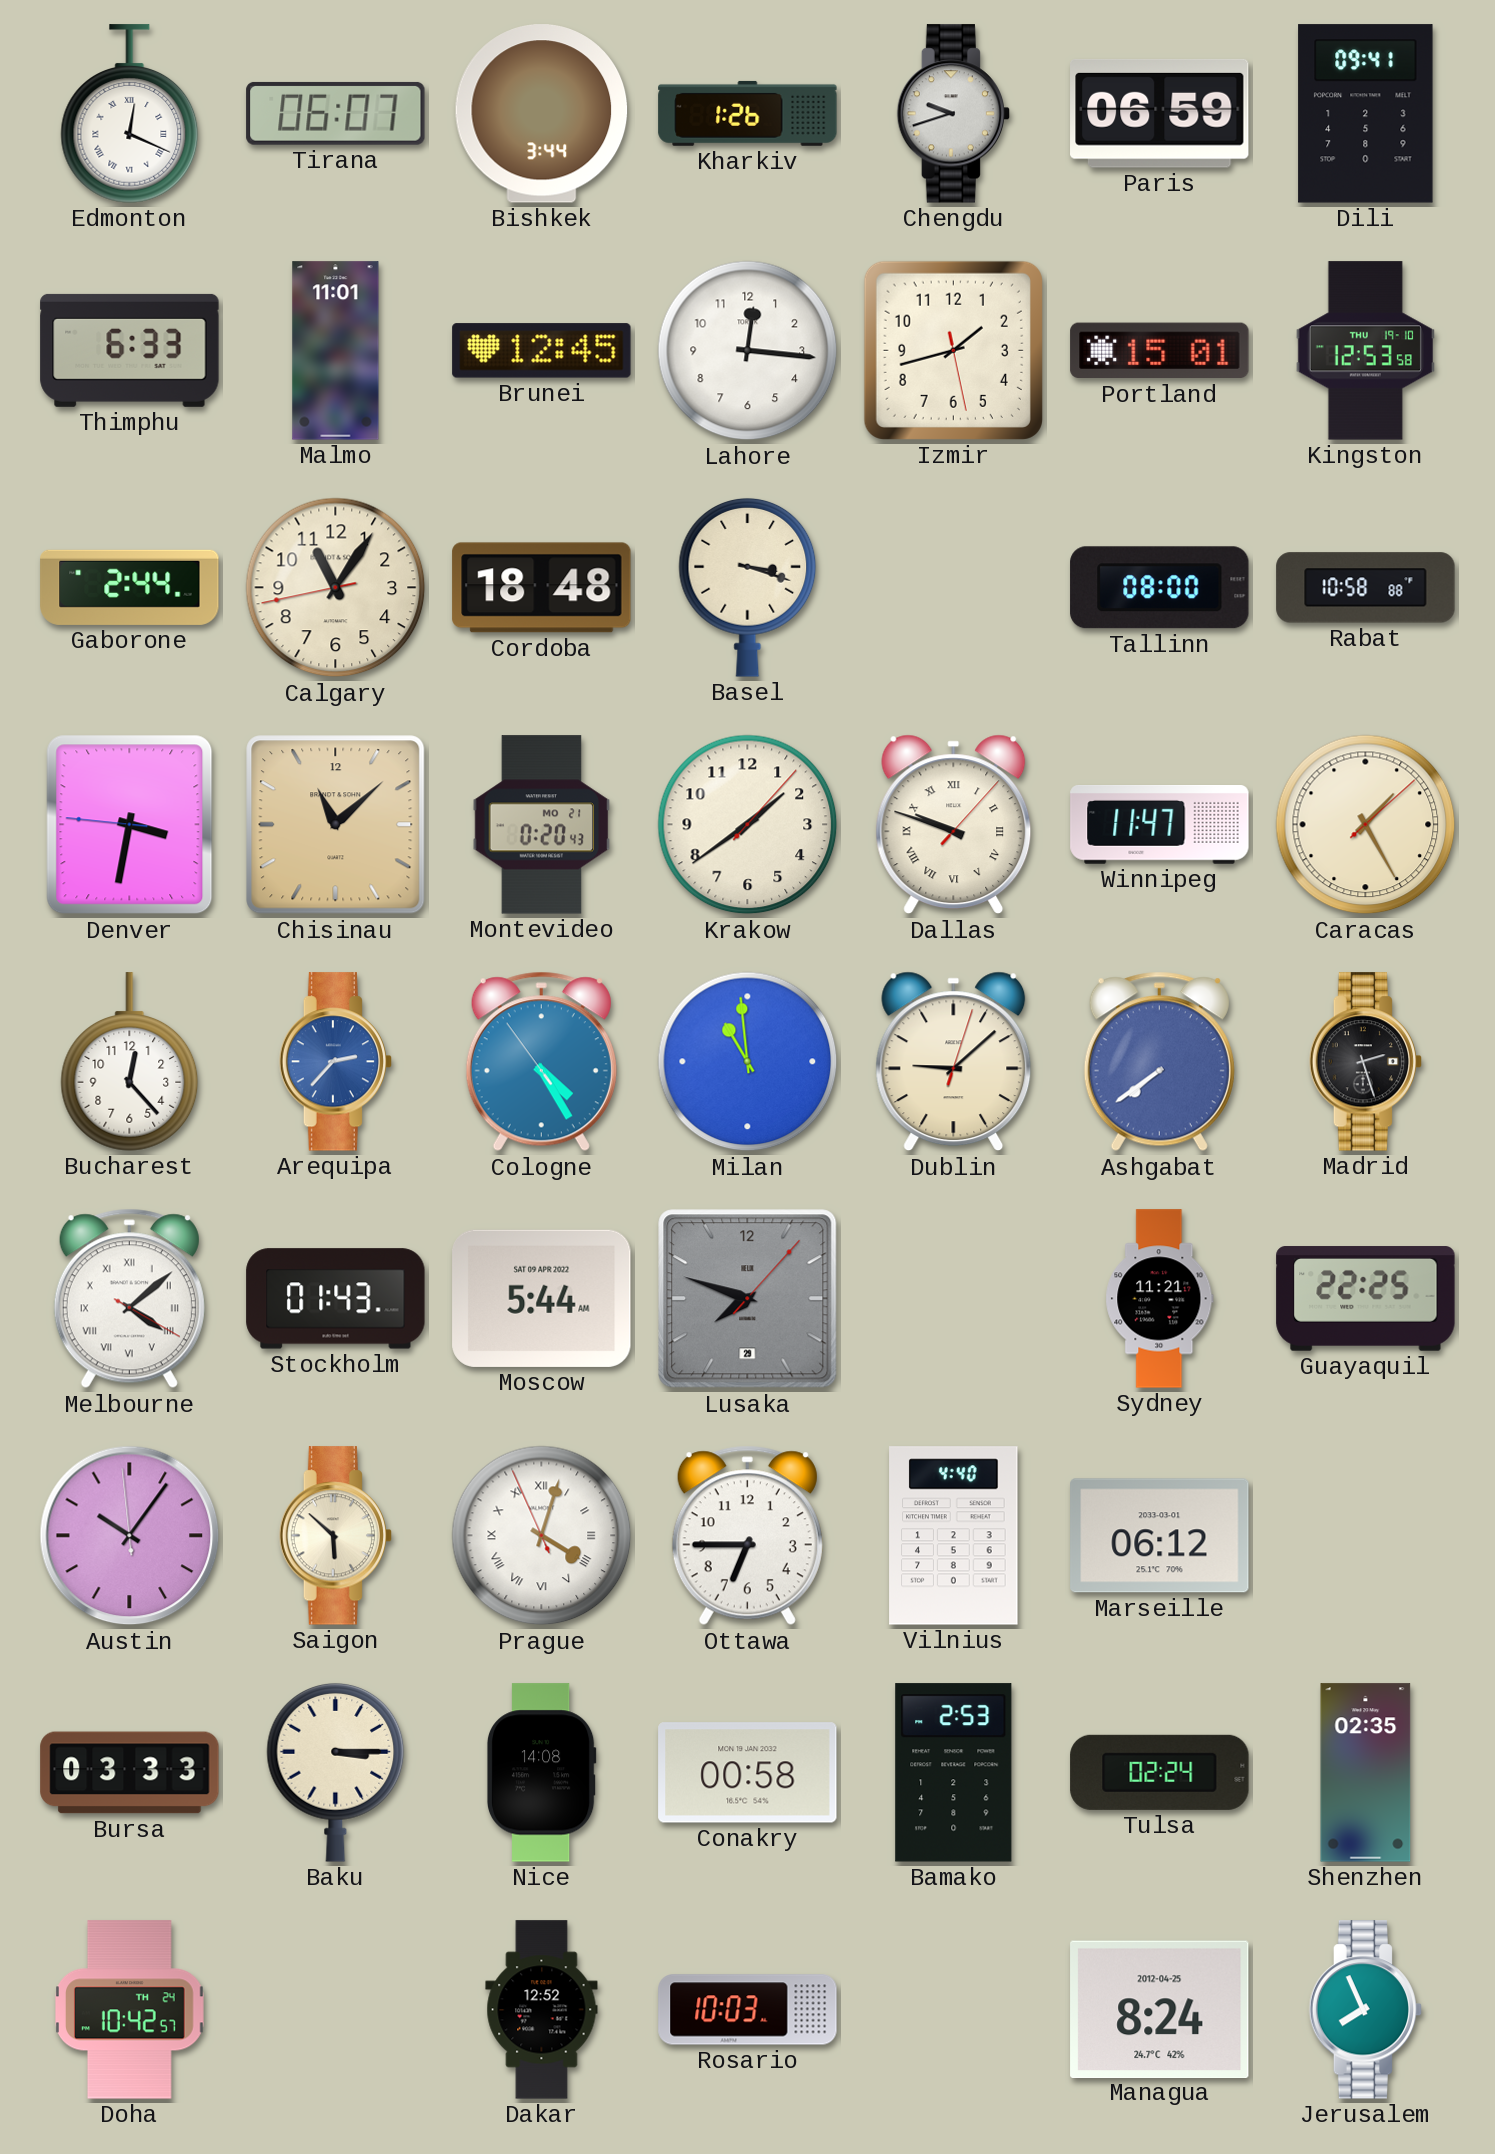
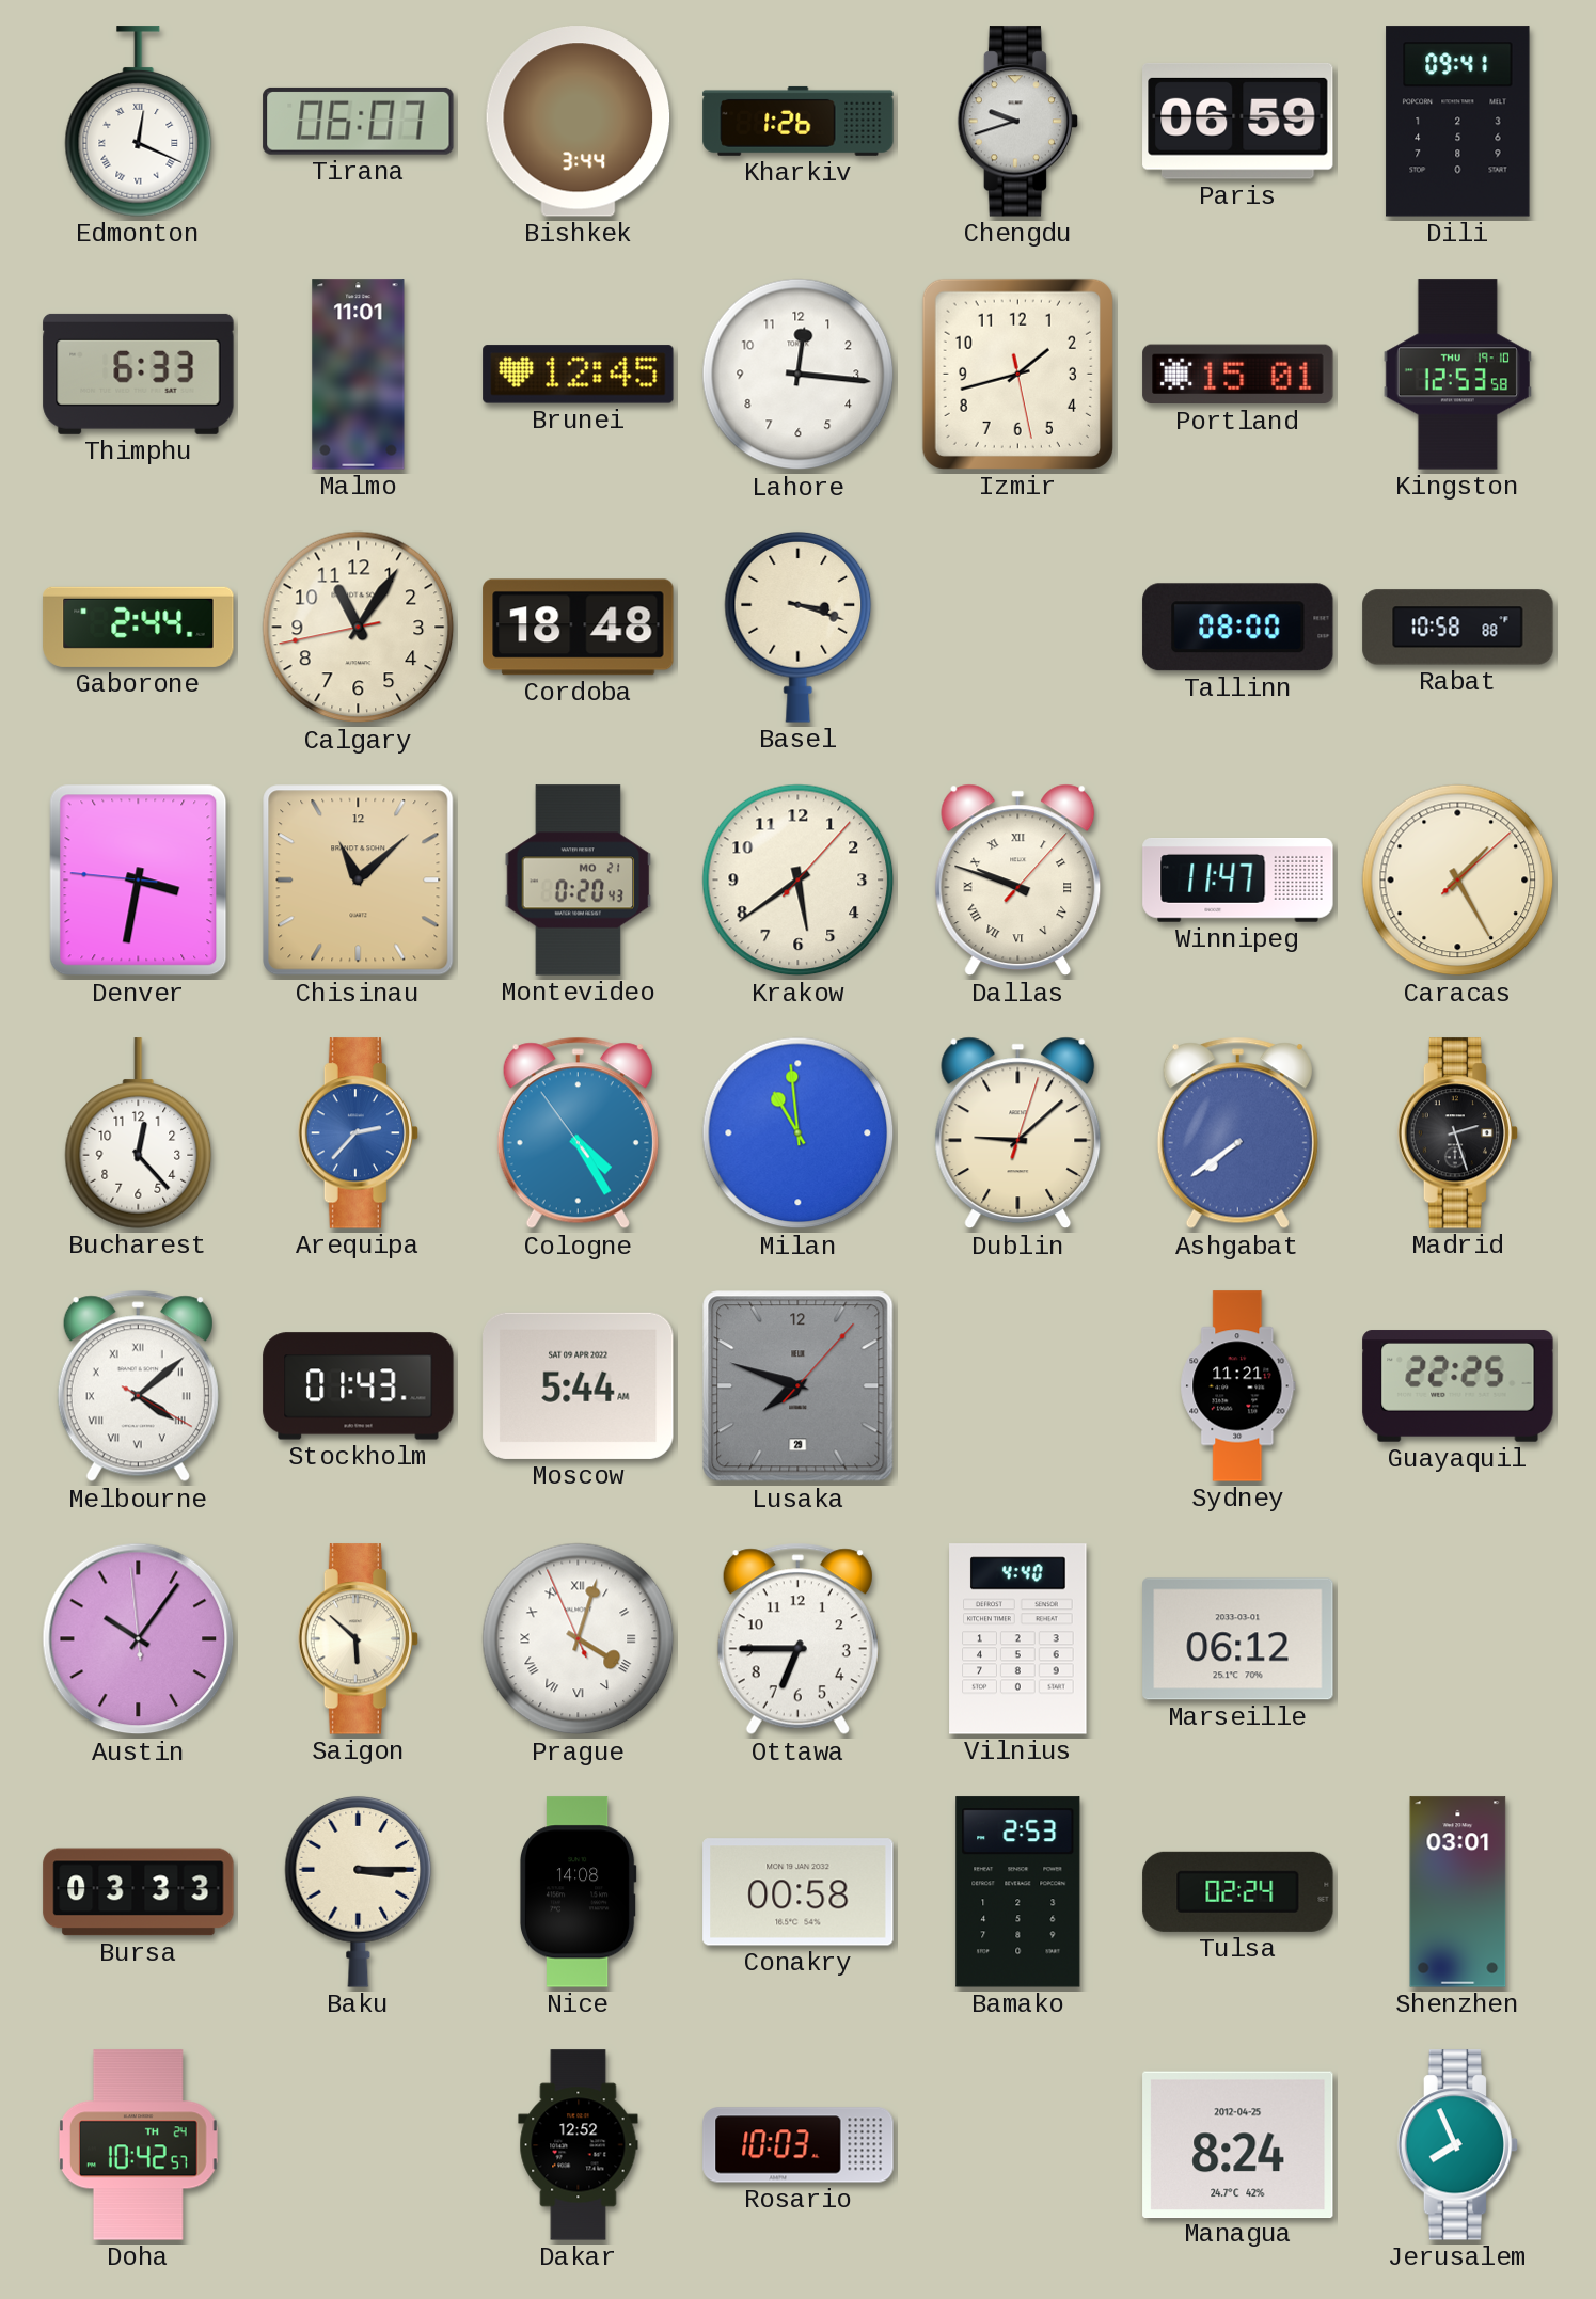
Krakow: 1:39 -> 5:39 (799, 881)
Shenzhen: 02:35 -> 03:01 (1458, 1892)
